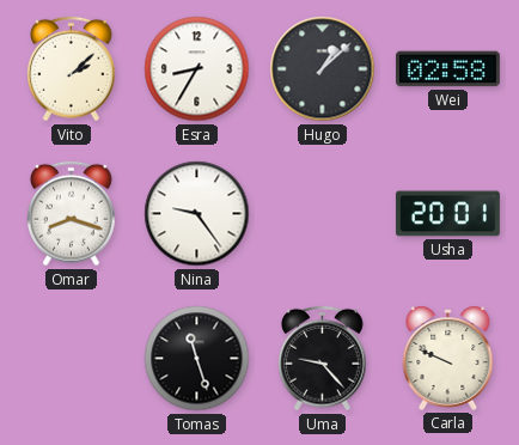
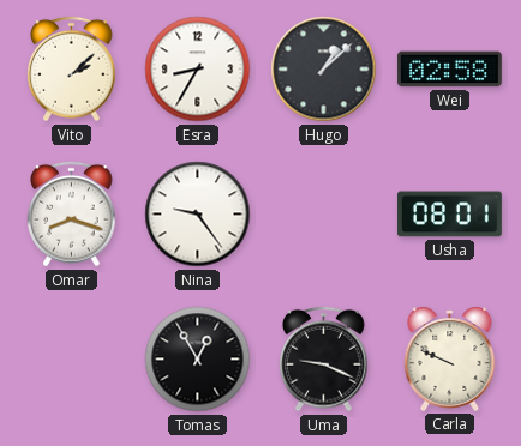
Usha: 20:01 -> 08:01 (449, 215)
Tomas: 11:27 -> 12:55 (198, 360)
Uma: 9:23 -> 9:19 (324, 360)
